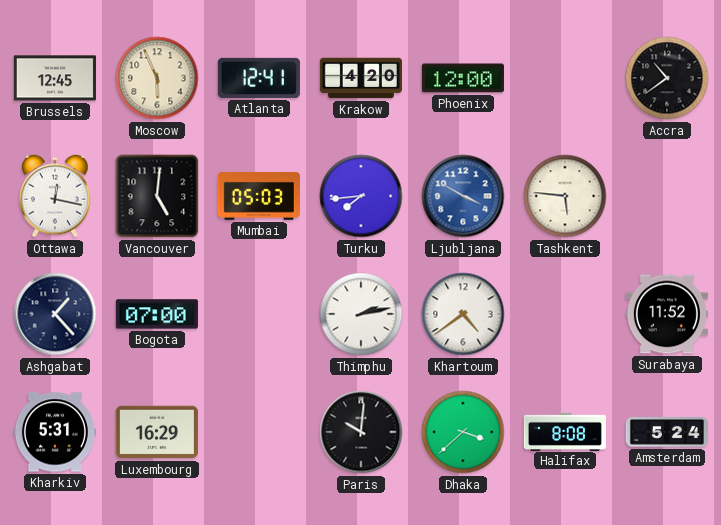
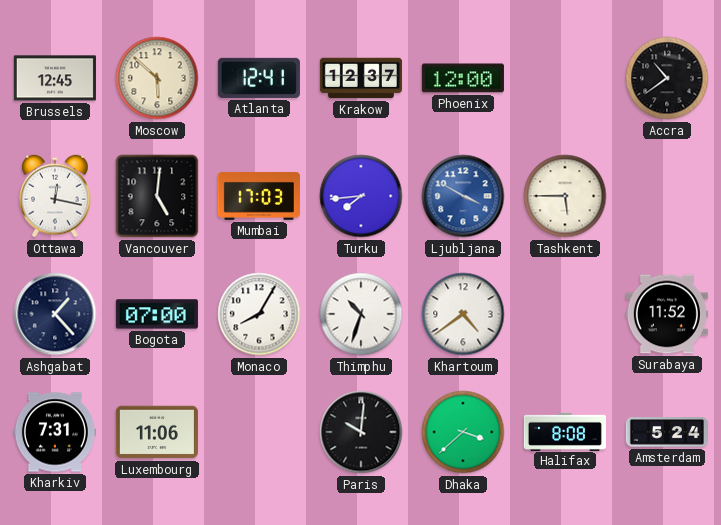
Moscow: 5:56 -> 5:52 (157, 78)
Krakow: 4:20 -> 12:37 (361, 78)
Mumbai: 05:03 -> 17:03 (259, 196)
Tashkent: 5:46 -> 5:45 (565, 196)
Monaco: none -> 8:05 (259, 314)
Thimphu: 2:13 -> 10:33 (361, 314)
Kharkiv: 5:31 -> 7:31 (55, 432)
Luxembourg: 16:29 -> 11:06 (157, 432)
